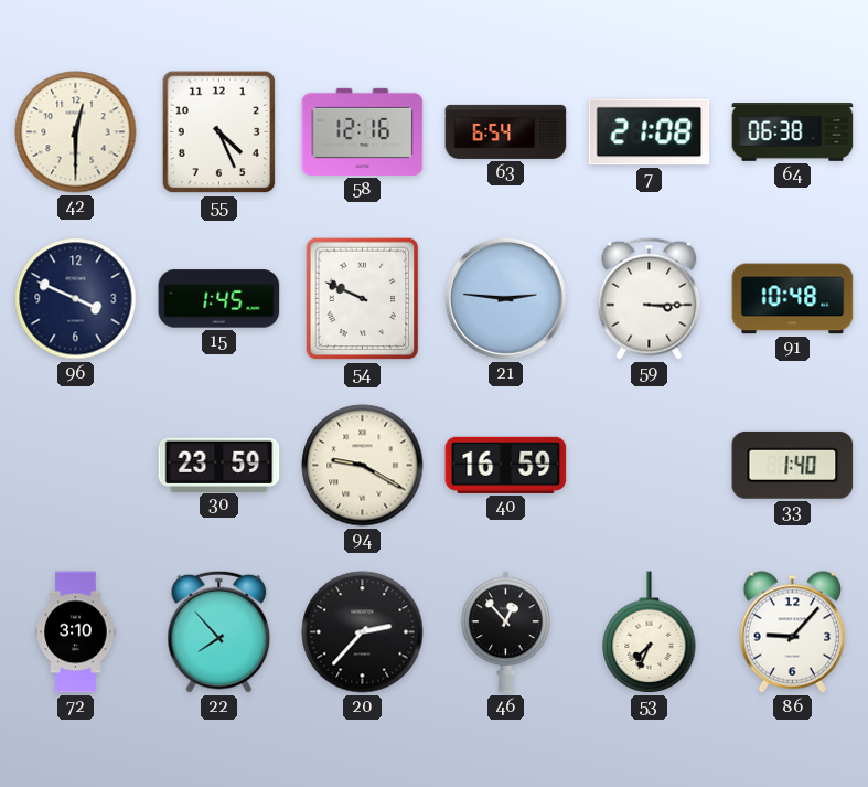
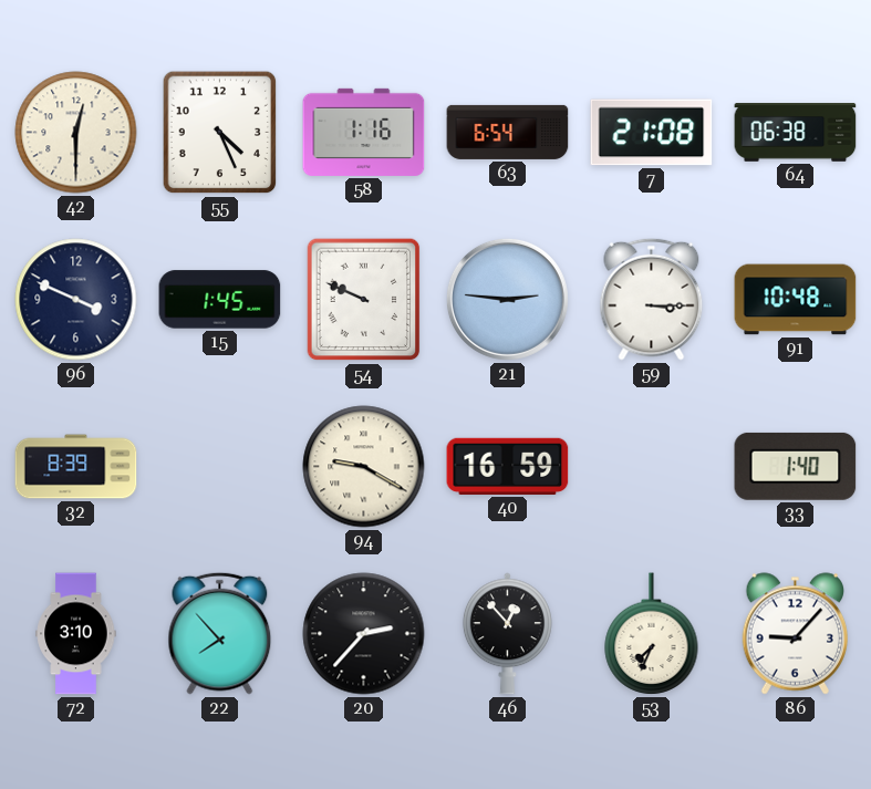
58: 12:16 -> 1:16 (364, 132)
32: none -> 8:39 (76, 467)
30: 23:59 -> none (219, 465)
